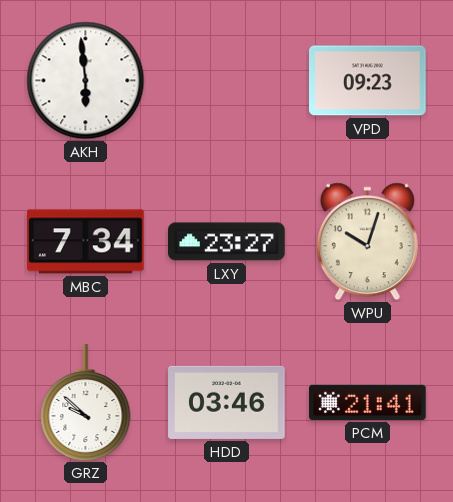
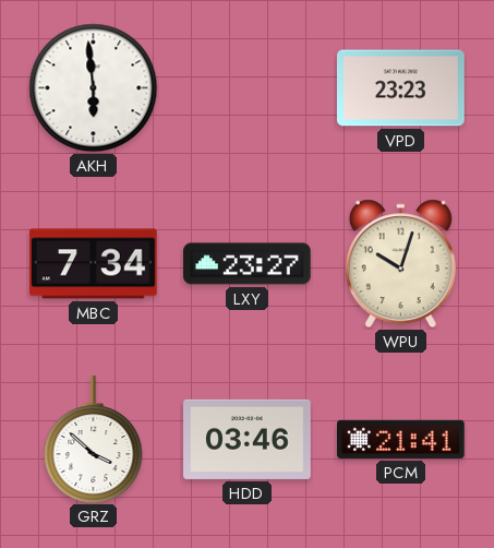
VPD: 09:23 -> 23:23 (401, 88)
GRZ: 9:52 -> 3:52 (94, 439)
